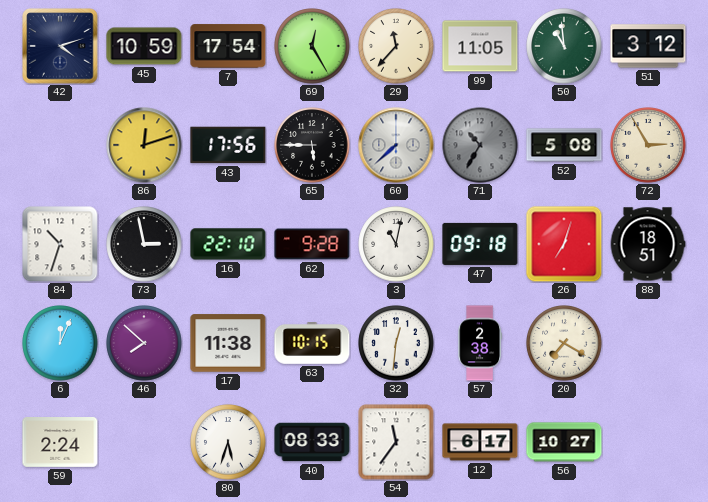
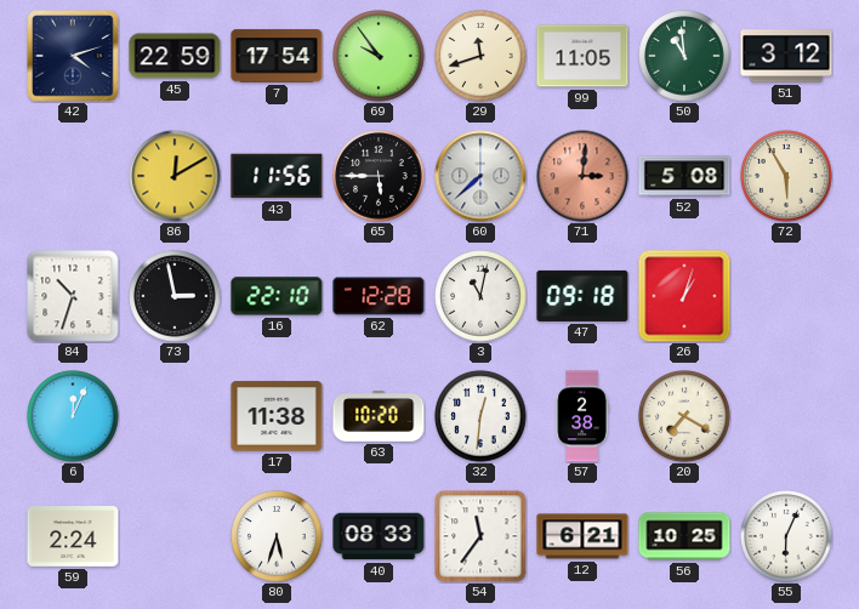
45: 10:59 -> 22:59 (175, 56)
69: 12:25 -> 9:54 (379, 56)
29: 11:37 -> 11:42 (480, 56)
86: 12:12 -> 12:10 (175, 176)
43: 17:56 -> 11:56 (277, 176)
71: 10:35 -> 3:01 (582, 176)
71 dial: grey -> salmon (582, 176)
72: 2:55 -> 5:55 (786, 176)
62: 9:28 -> 12:28 (379, 296)
26: 7:03 -> 1:03 (684, 296)
88: 18:51 -> none (648, 244)
46: 7:52 -> none (144, 343)
63: 10:15 -> 10:20 (379, 417)
12: 6:17 -> 6:21 (582, 536)
56: 10:27 -> 10:25 (684, 536)
55: none -> 6:04 (786, 536)
